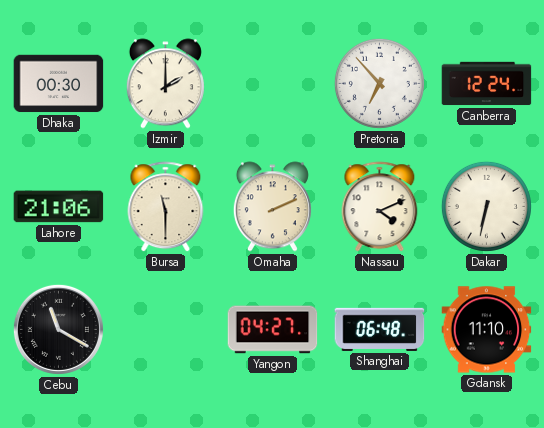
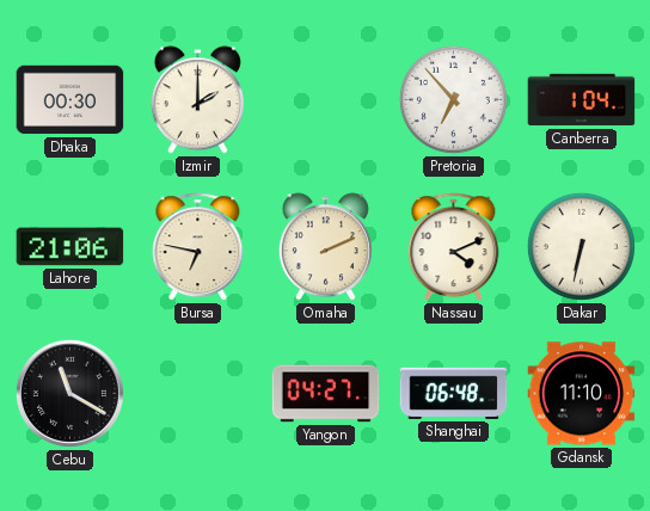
Canberra: 12:24 -> 1:04 (582, 100)
Bursa: 11:30 -> 6:47 (198, 247)
